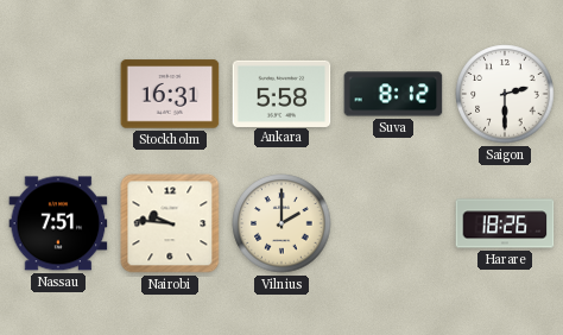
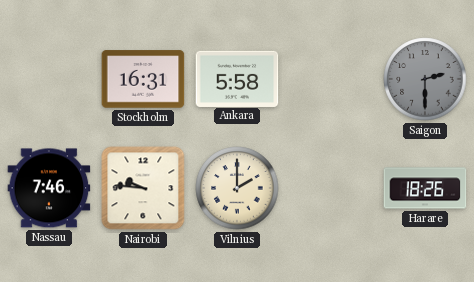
Suva: 8:12 -> none (393, 94)
Saigon dial: white -> grey (425, 79)
Nassau: 7:51 -> 7:46 (49, 188)
